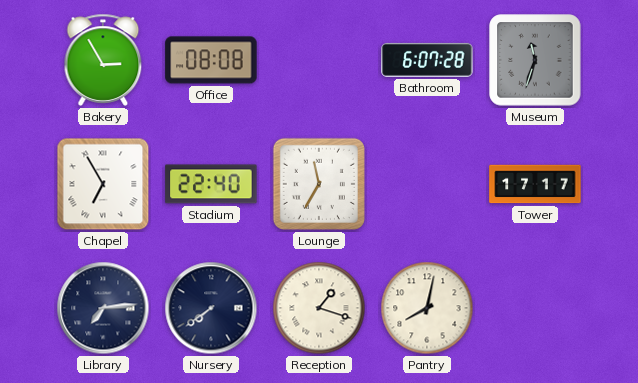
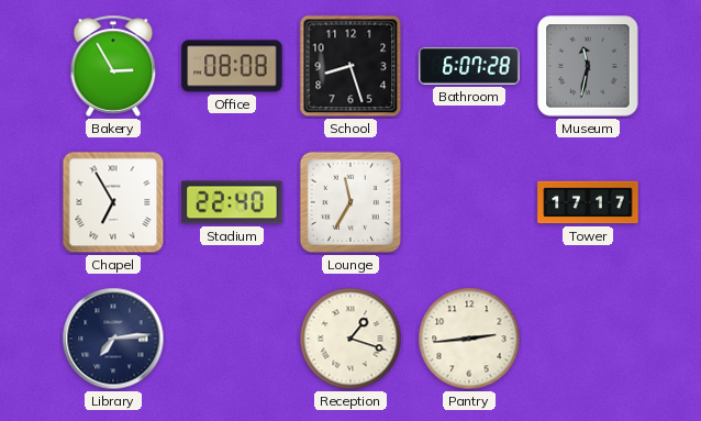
School: none -> 8:27 (350, 66)
Museum: 11:33 -> 11:32 (588, 66)
Nursery: 7:39 -> none (211, 308)
Pantry: 8:02 -> 2:44 (469, 339)
